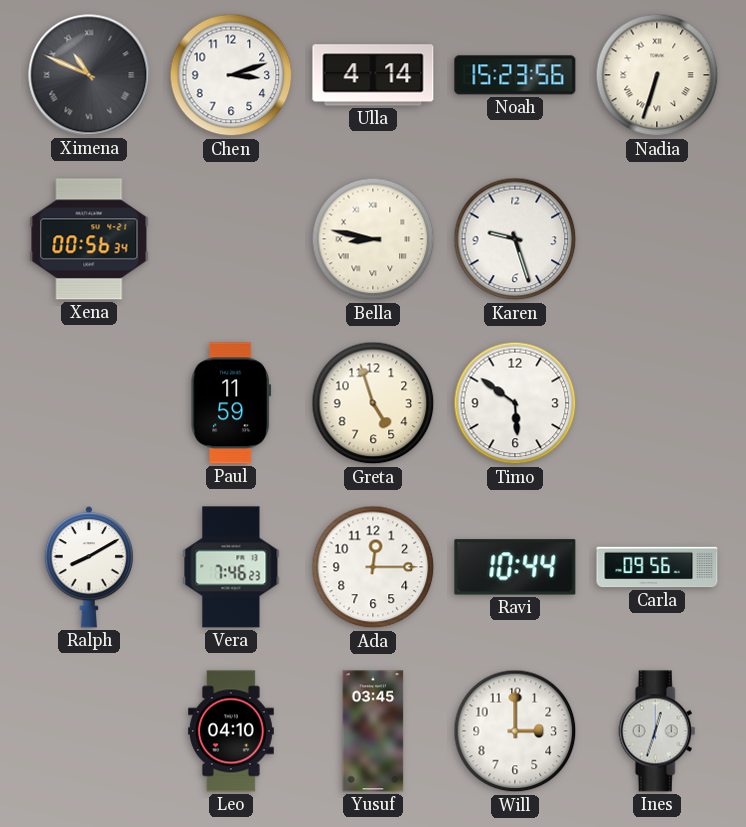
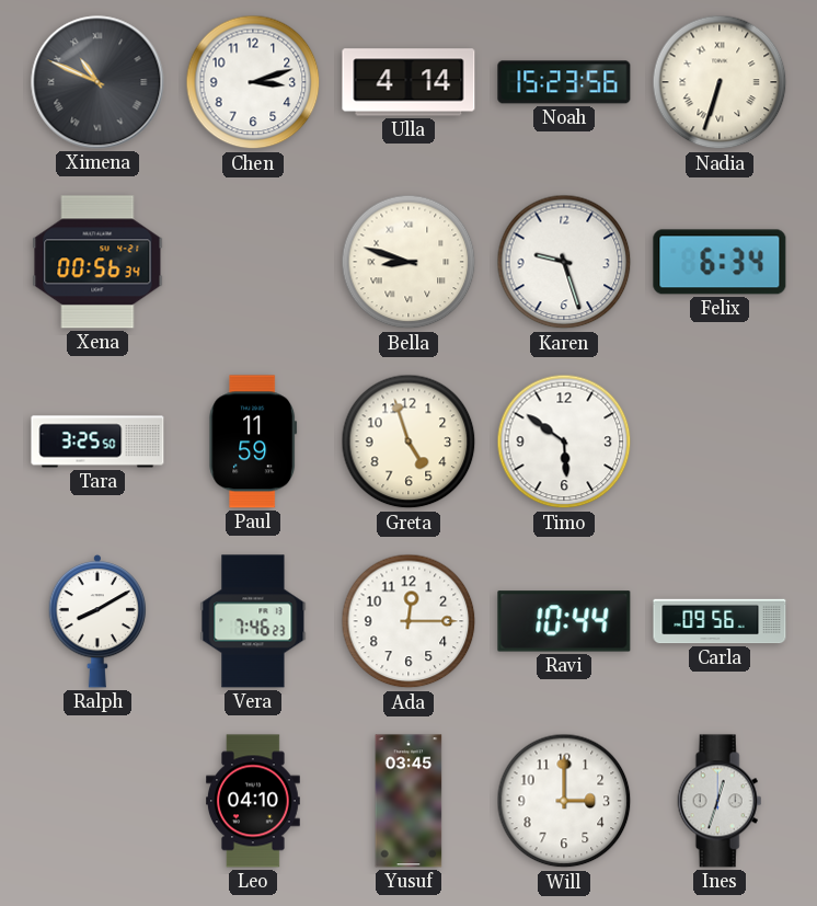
Bella: 8:47 -> 8:48 (408, 262)
Felix: none -> 6:34 (720, 262)
Tara: none -> 3:25 (97, 441)
